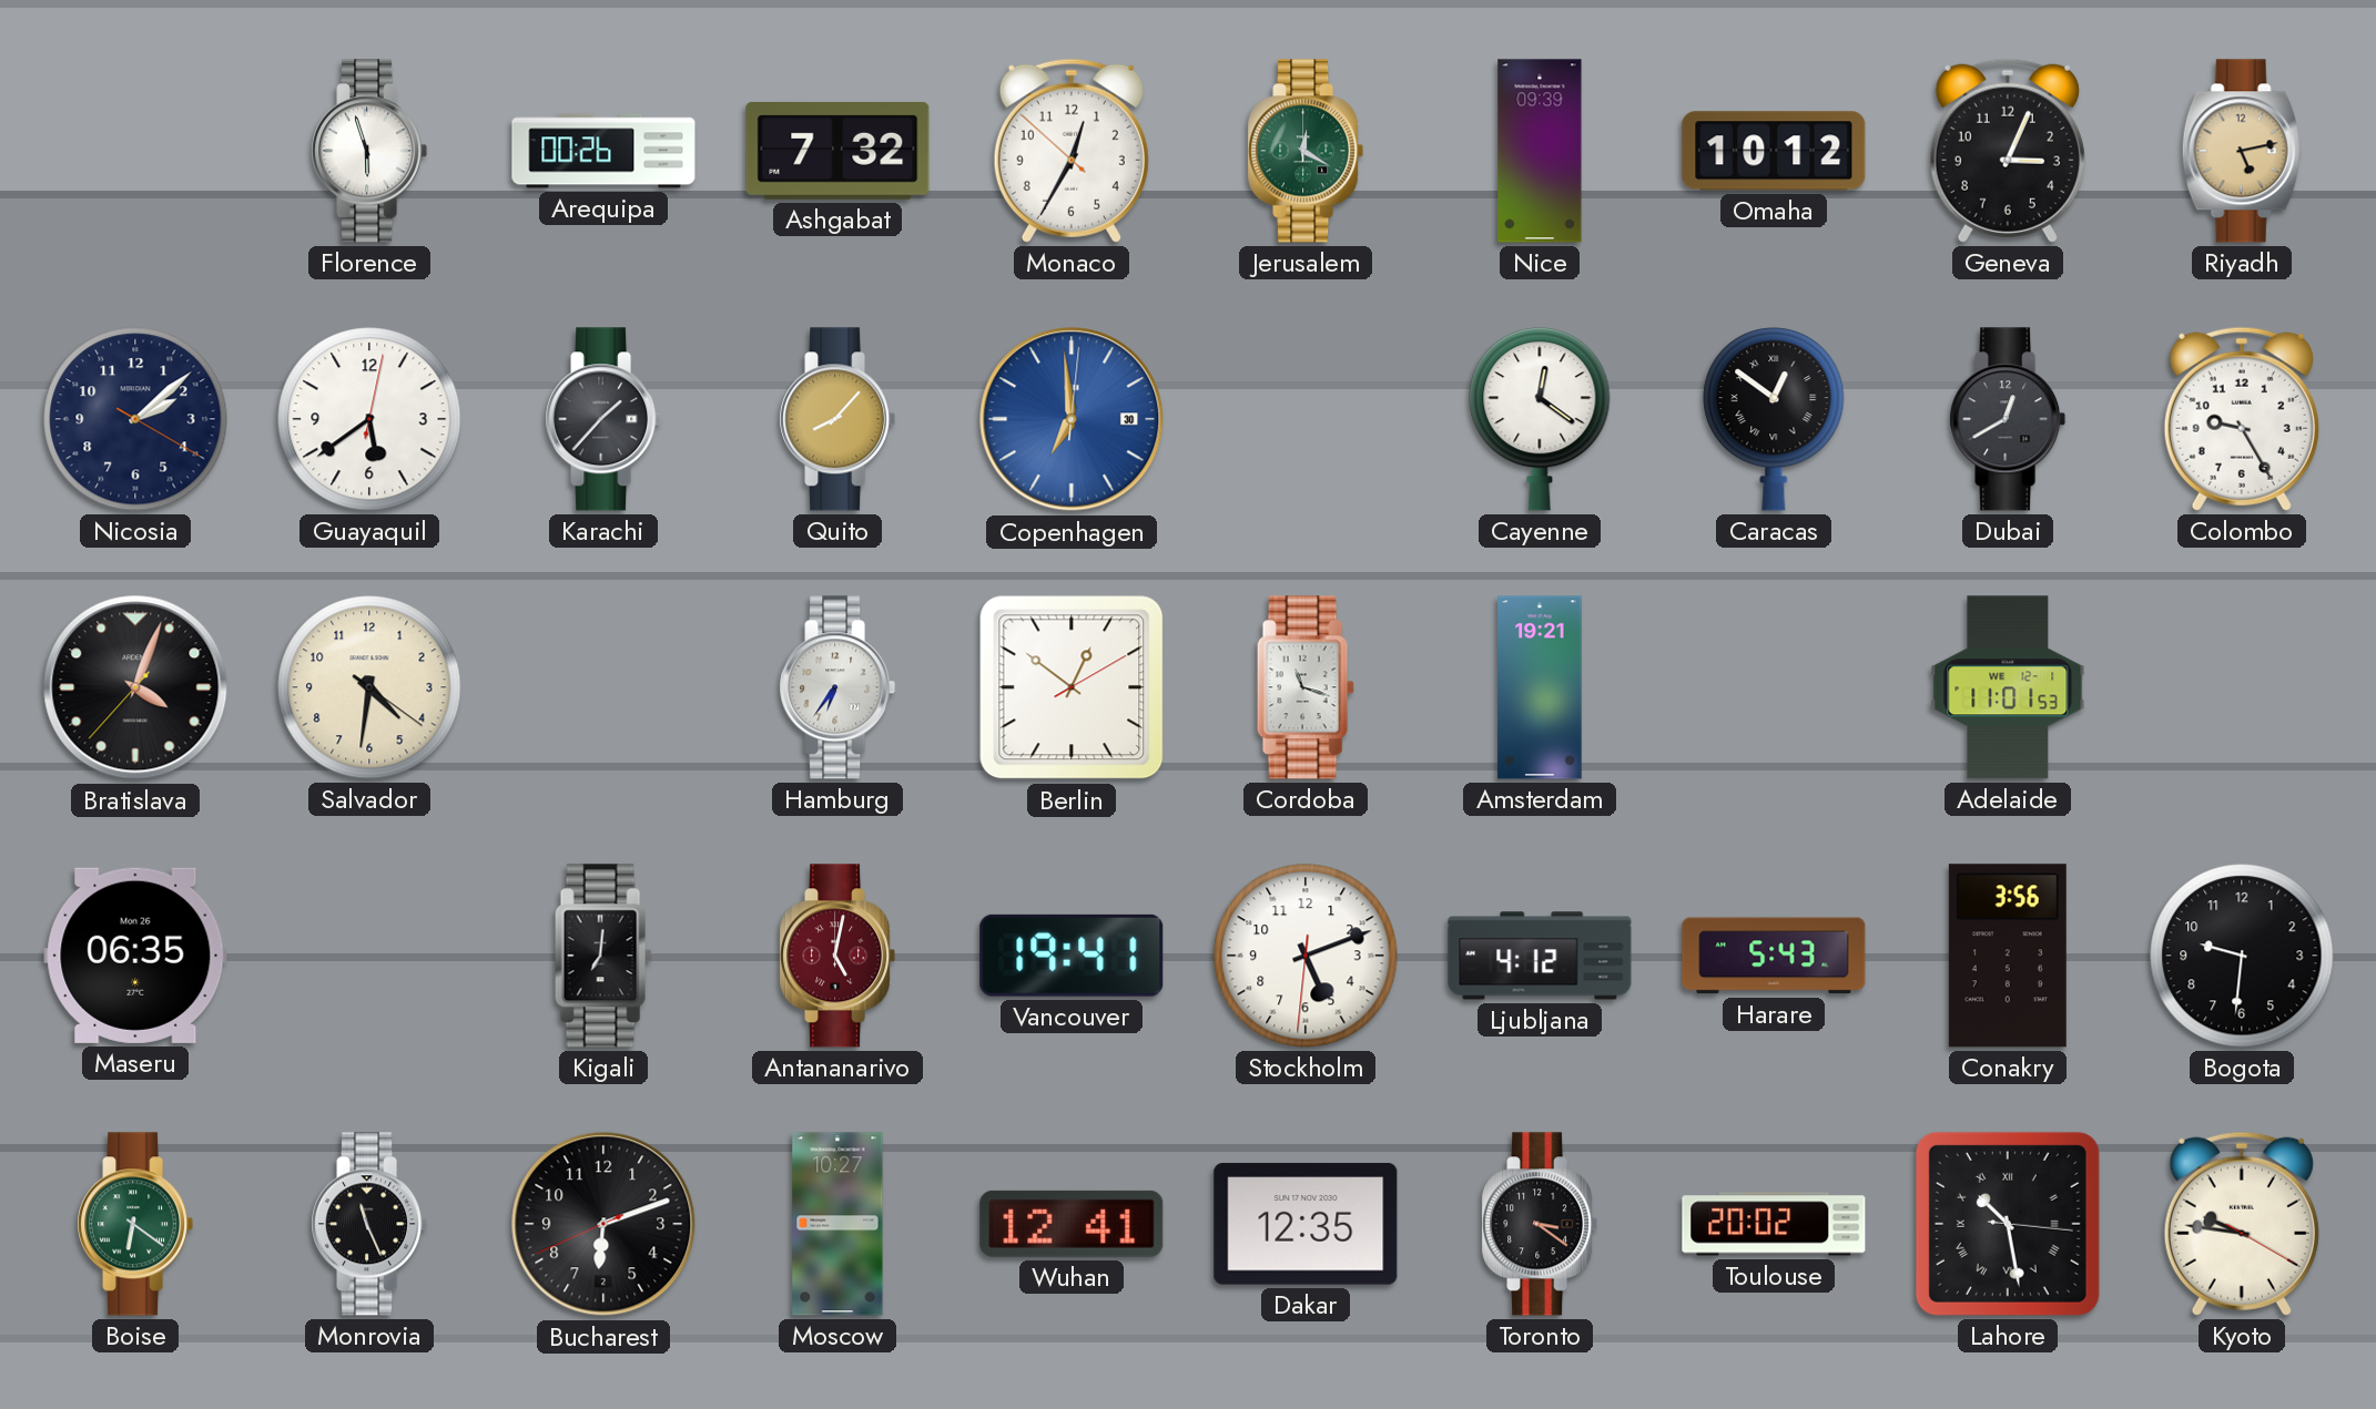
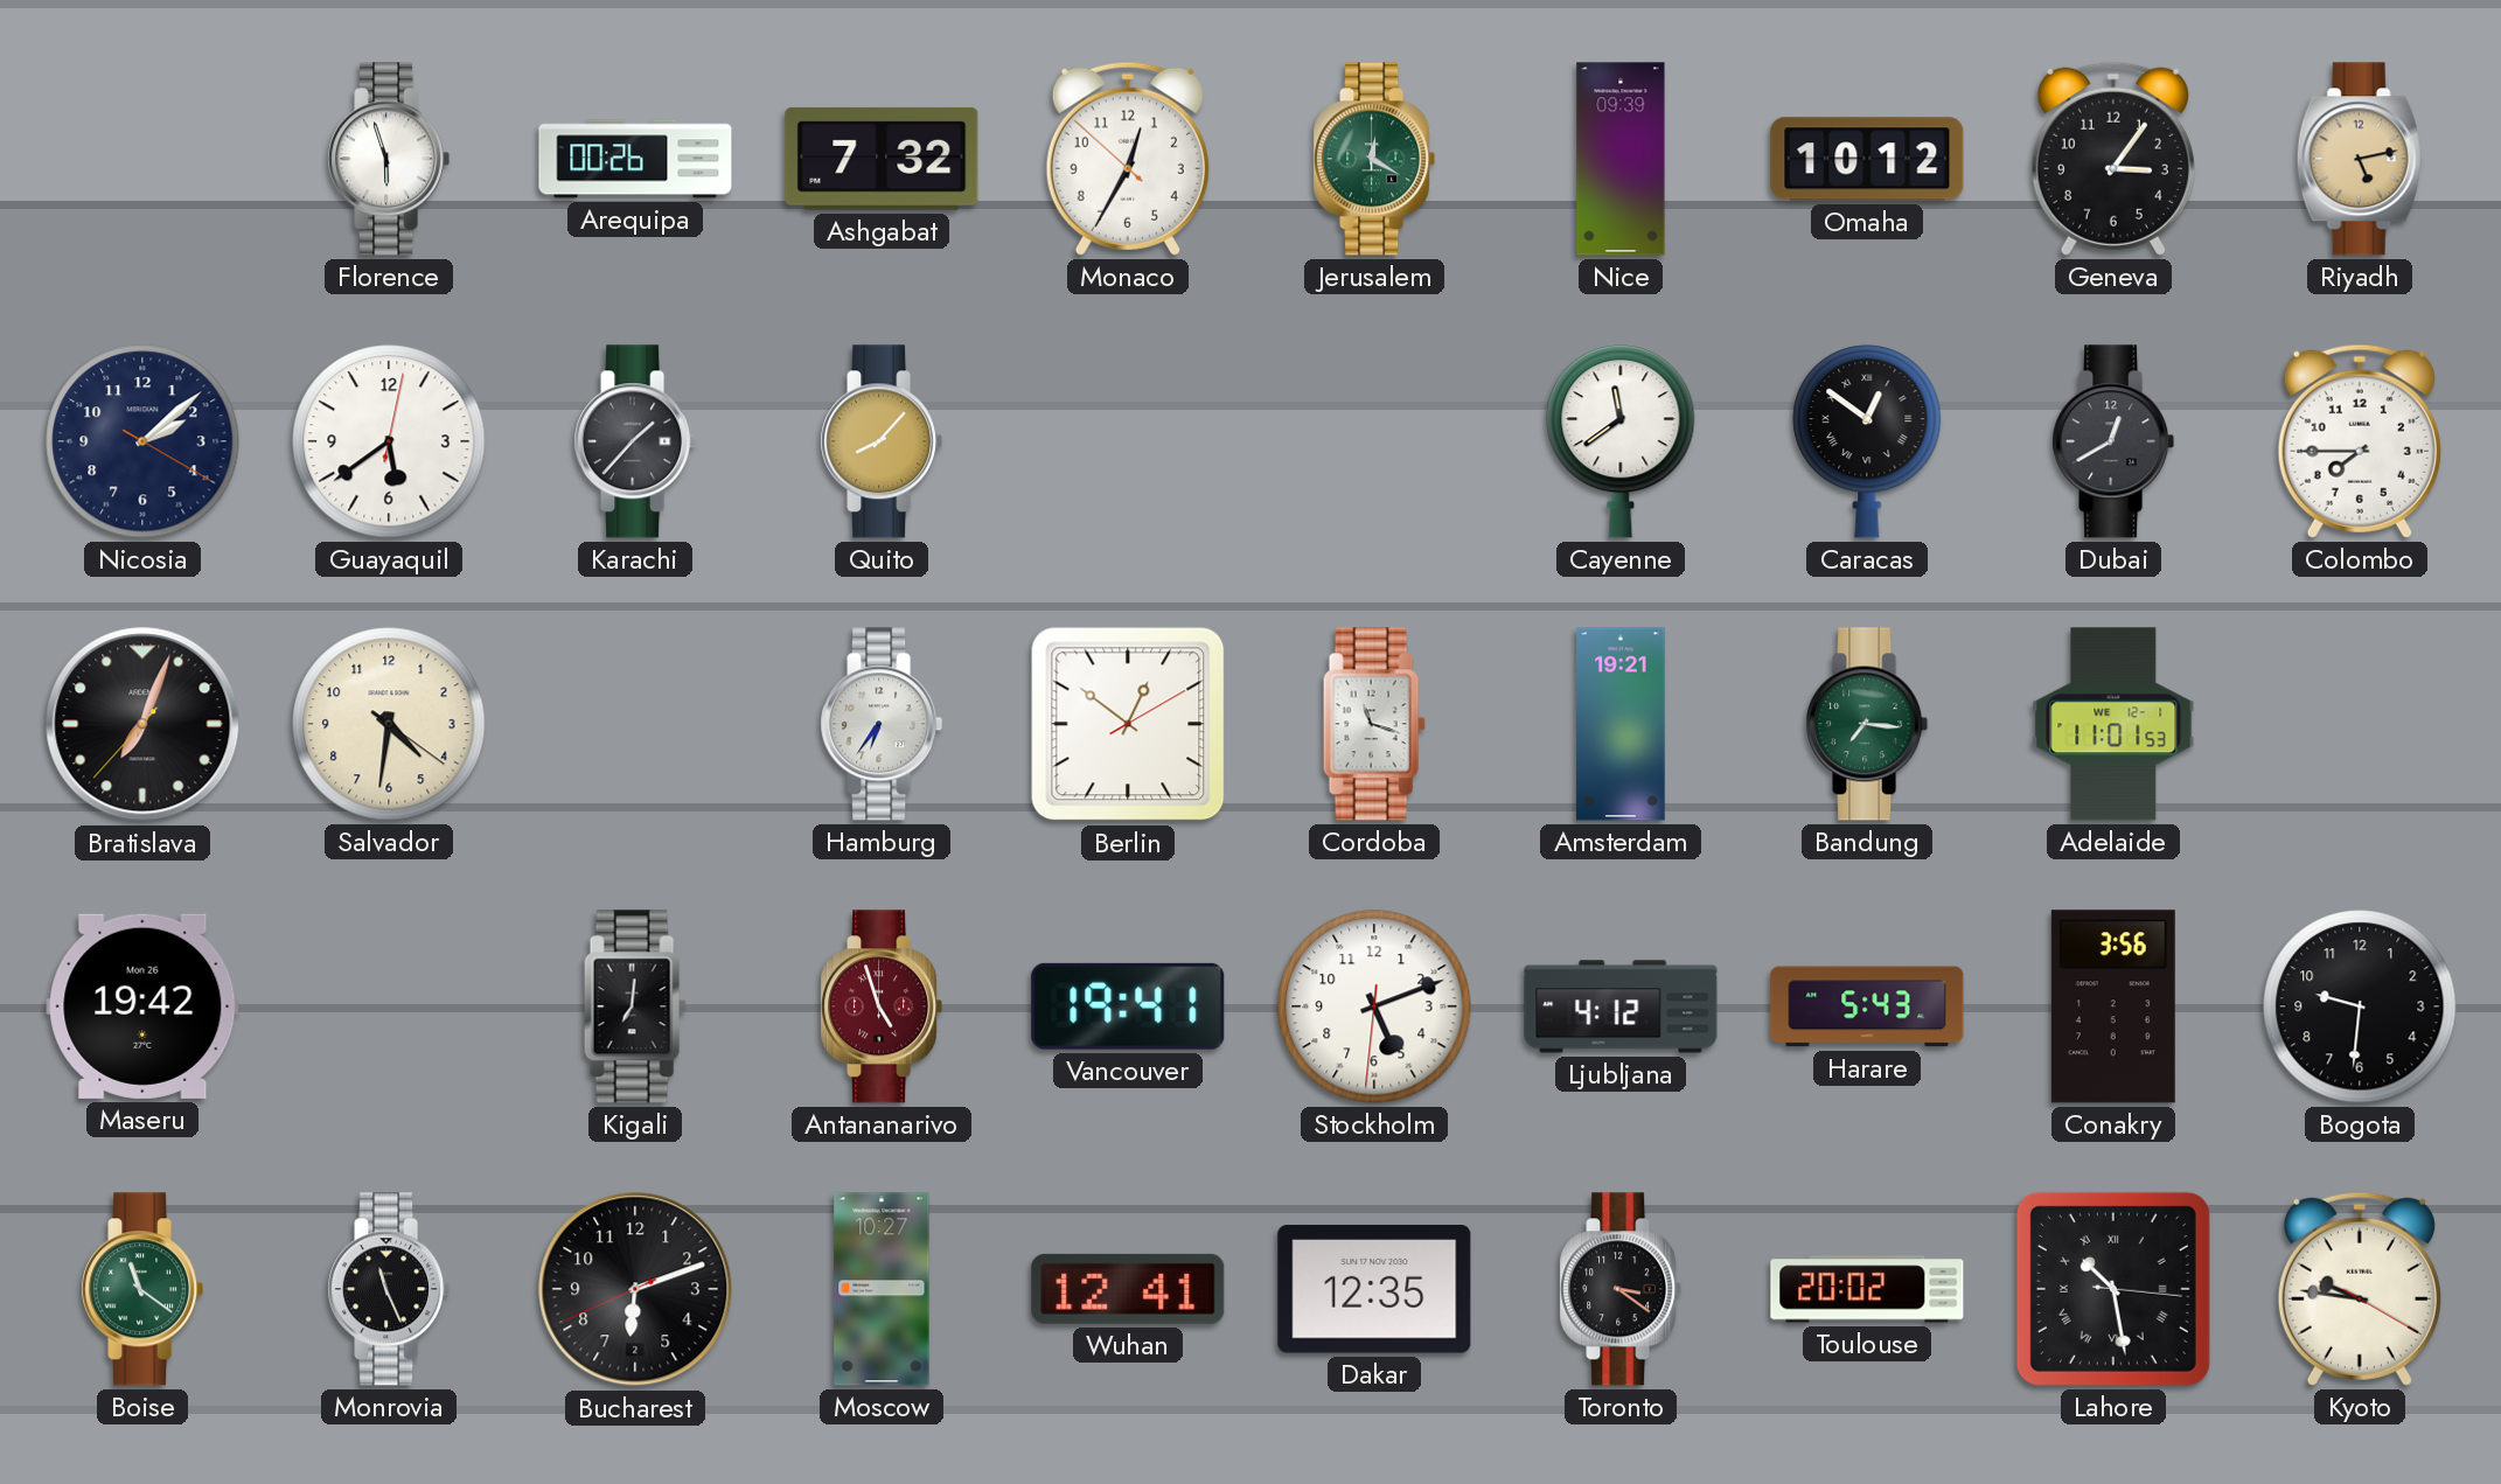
Geneva: 3:04 -> 3:06 (2113, 159)
Copenhagen: 6:59 -> none (1072, 419)
Cayenne: 12:21 -> 11:39 (1621, 441)
Colombo: 9:25 -> 7:45 (2360, 441)
Bratislava: 4:03 -> 7:03 (142, 724)
Bandung: none -> 7:16 (1867, 724)
Maseru: 06:35 -> 19:42 (142, 1006)
Antananarivo: 5:02 -> 4:57 (882, 1006)
Boise: 6:21 -> 11:21 (142, 1289)
